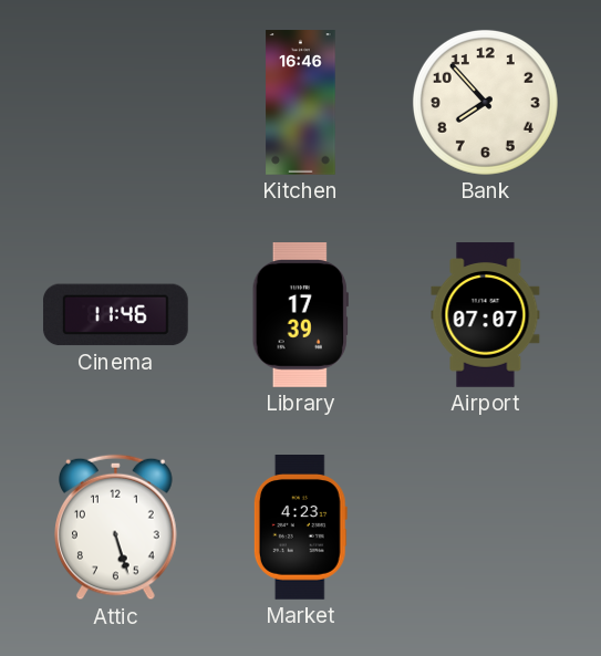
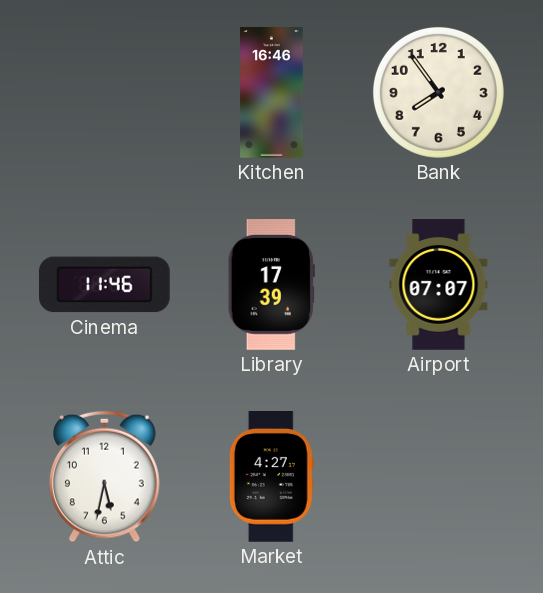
Bank: 7:53 -> 7:54 (438, 92)
Attic: 5:27 -> 5:32 (105, 477)
Market: 4:23 -> 4:27 (271, 477)
